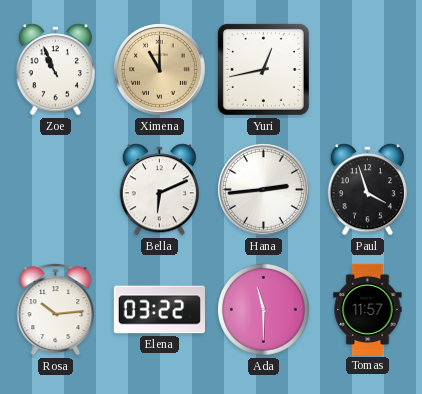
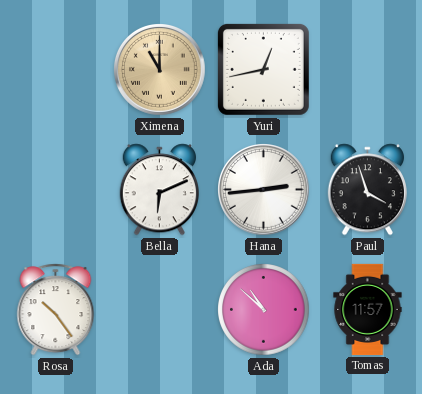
Zoe: 10:56 -> none (55, 70)
Rosa: 10:14 -> 10:24 (56, 310)
Elena: 03:22 -> none (159, 310)
Ada: 11:30 -> 10:52 (264, 310)
